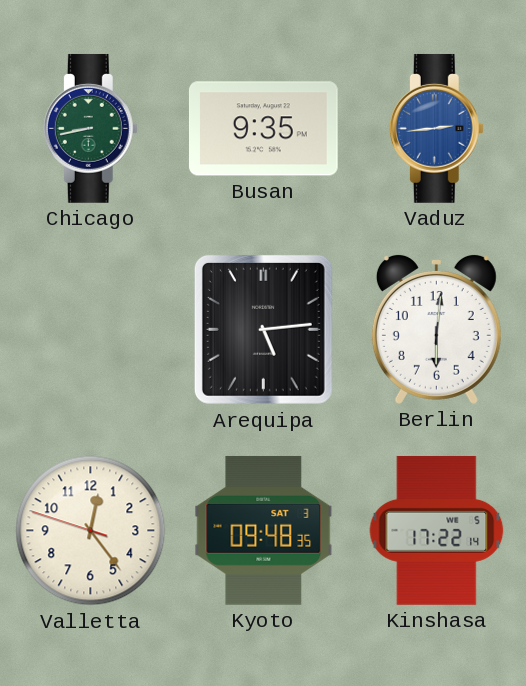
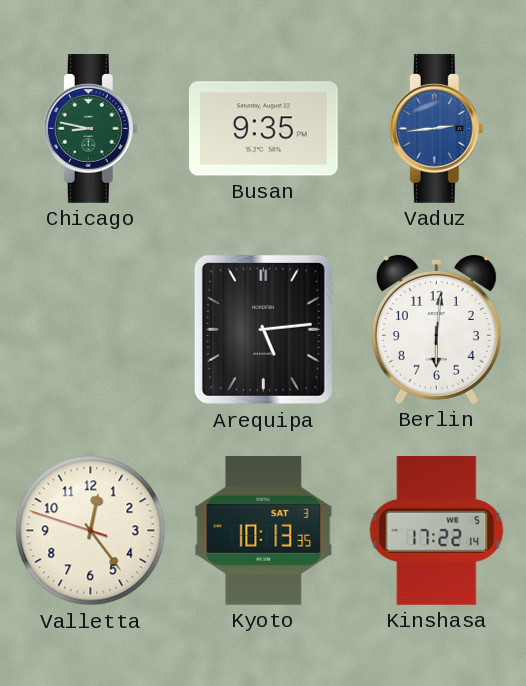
Chicago: 8:43 -> 8:47 (90, 128)
Kyoto: 09:48 -> 10:13 (264, 530)
